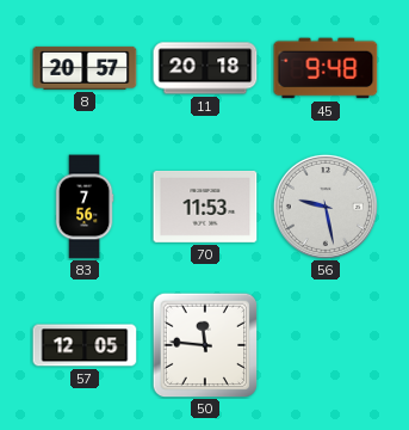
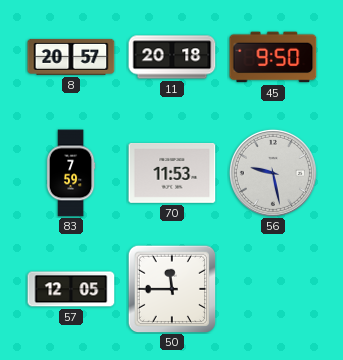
45: 9:48 -> 9:50 (273, 57)
83: 7:56 -> 7:59 (71, 173)
50: 11:46 -> 11:45 (172, 289)
